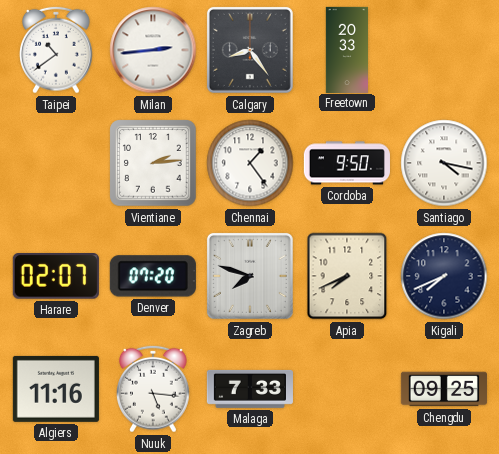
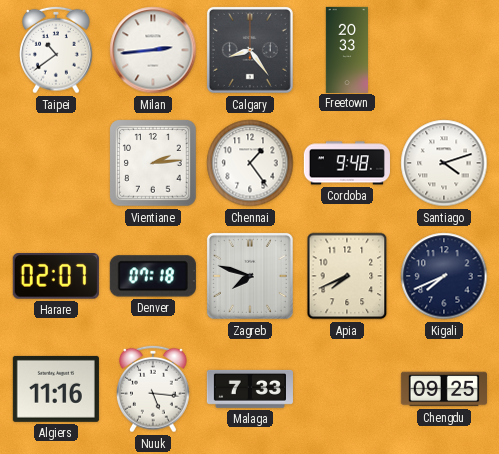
Cordoba: 9:50 -> 9:48 (347, 163)
Santiago: 4:17 -> 4:12 (444, 163)
Denver: 07:20 -> 07:18 (153, 276)
